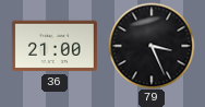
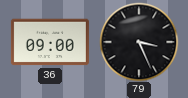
36: 21:00 -> 09:00 (50, 42)
